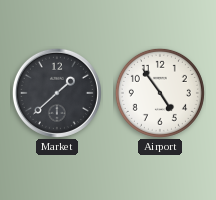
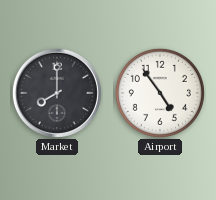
Market: 1:38 -> 8:00 (57, 93)
